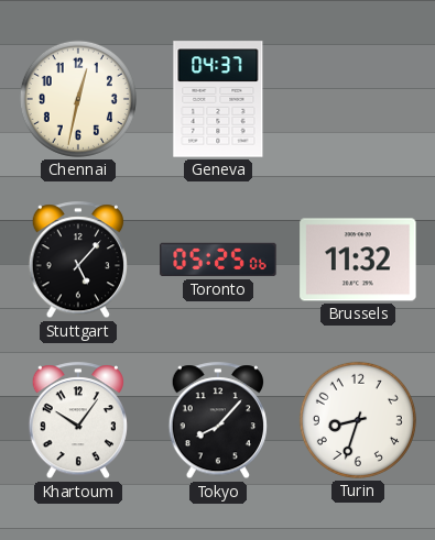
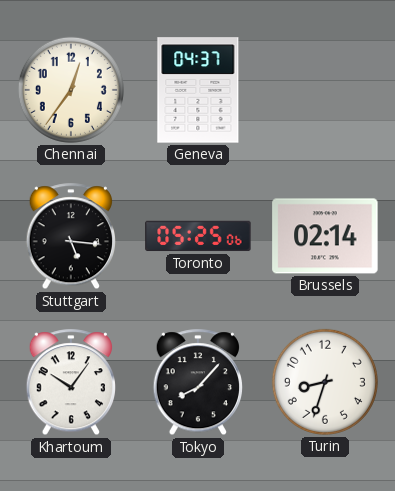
Chennai: 12:32 -> 12:36 (71, 90)
Stuttgart: 5:07 -> 5:16 (70, 237)
Brussels: 11:32 -> 02:14 (325, 236)
